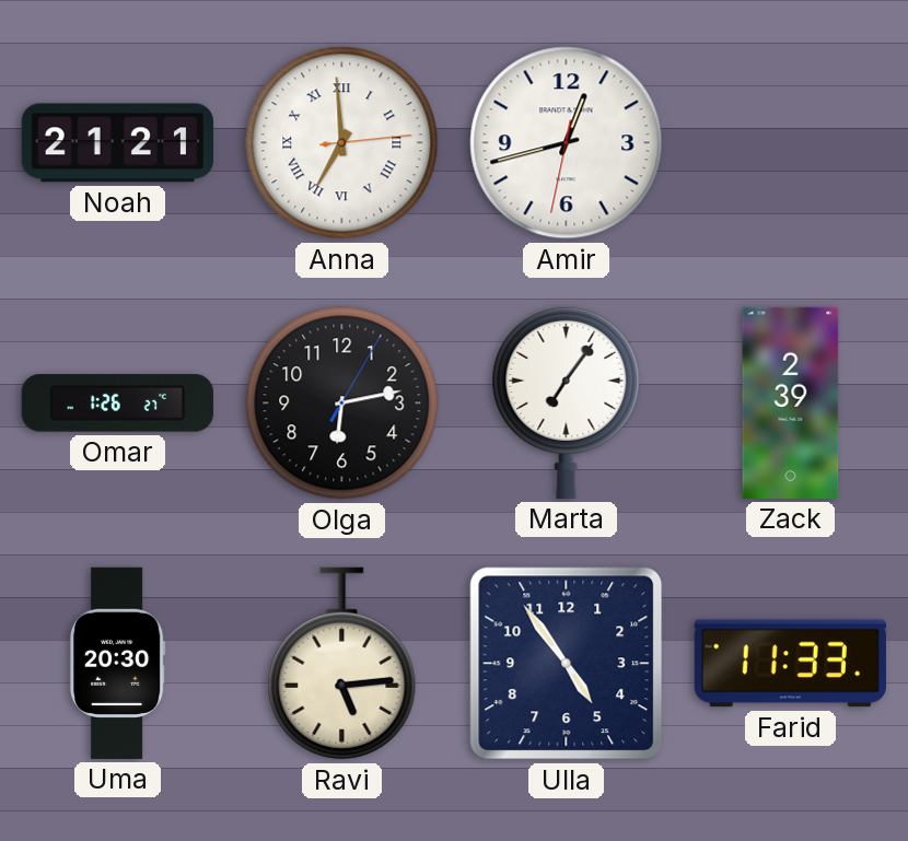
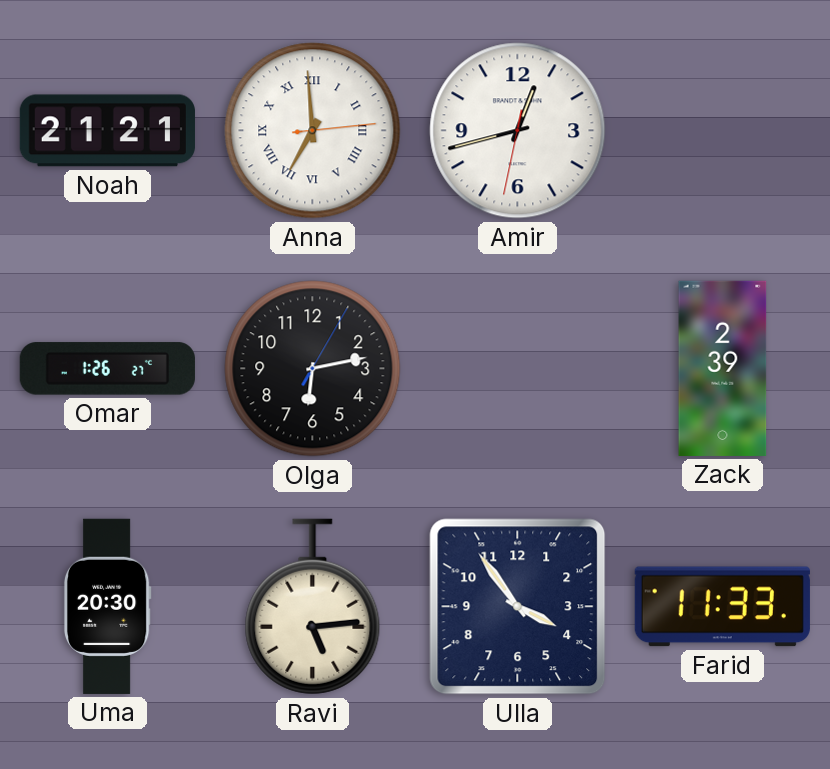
Marta: 7:06 -> none (567, 402)
Ulla: 4:54 -> 3:54 (518, 607)
